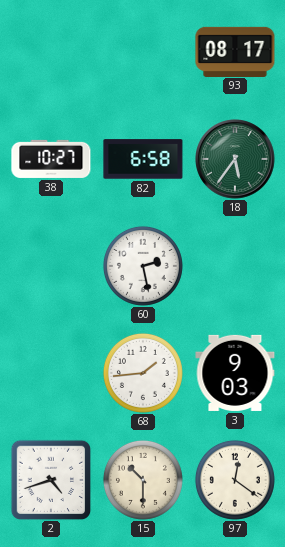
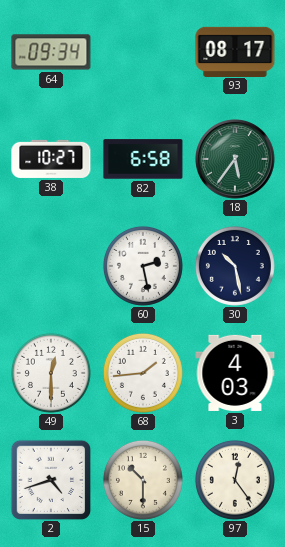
64: none -> 09:34 (51, 52)
30: none -> 10:28 (235, 266)
49: none -> 12:30 (51, 373)
3: 9:03 -> 4:03 (235, 373)
97: 12:21 -> 12:24 (235, 480)
